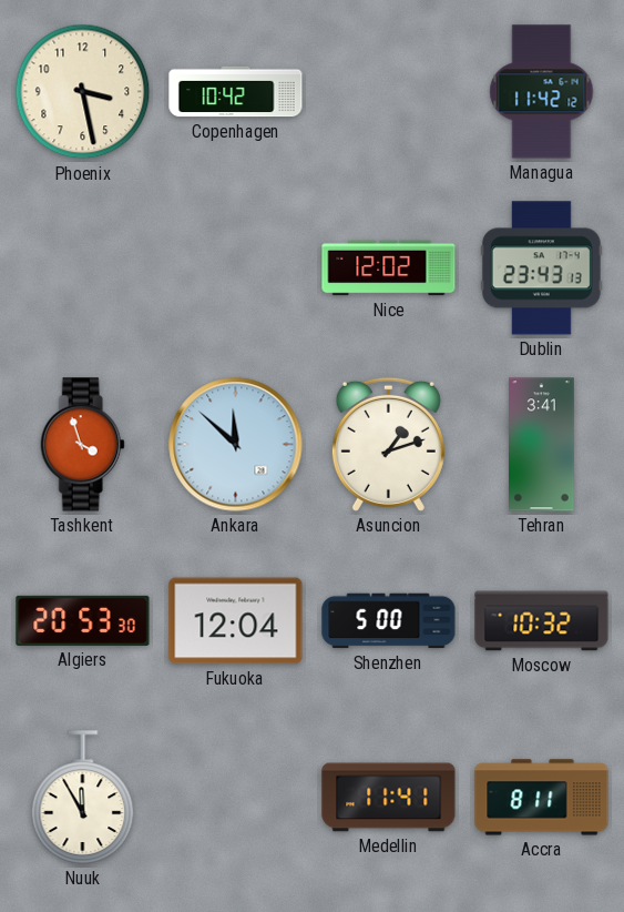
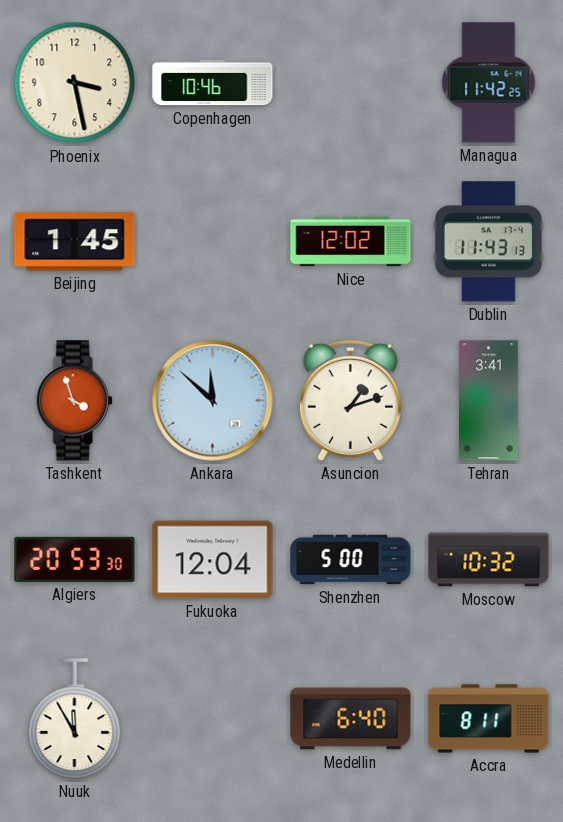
Copenhagen: 10:42 -> 10:46 (213, 83)
Managua: 11:42:12 -> 11:42:25 (489, 83)
Beijing: none -> 1:45 (75, 242)
Dublin: 23:43 -> 11:43 (488, 242)
Medellin: 11:41 -> 6:40 (351, 719)
